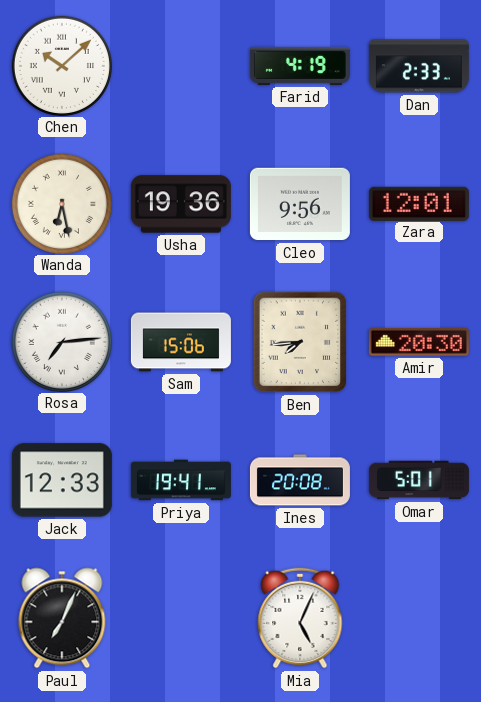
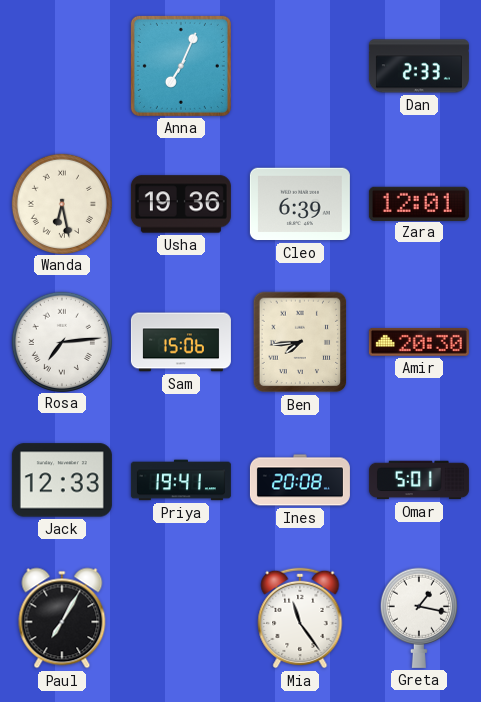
Chen: 10:08 -> none (61, 65)
Anna: none -> 7:04 (181, 66)
Farid: 4:19 -> none (300, 66)
Cleo: 9:56 -> 6:39 (300, 204)
Paul: 7:04 -> 7:05 (62, 618)
Mia: 5:04 -> 11:24 (300, 618)
Greta: none -> 1:17 (419, 618)
